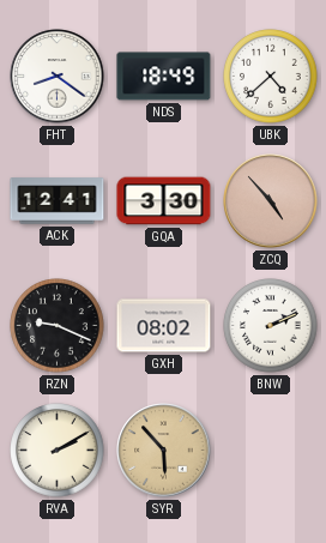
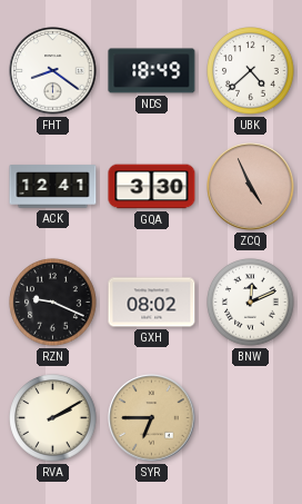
ZCQ: 4:53 -> 4:56 (251, 187)
BNW: 2:11 -> 12:11 (251, 303)
SYR: 5:53 -> 6:45 (152, 418)
